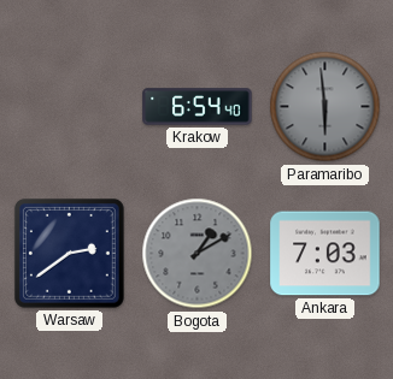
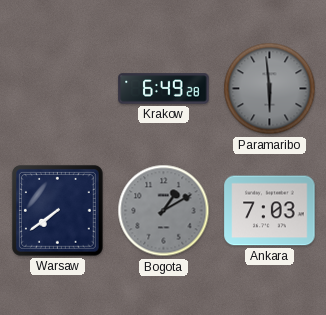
Krakow: 6:54 -> 6:49 (164, 89)
Warsaw: 2:39 -> 7:39 (57, 210)
